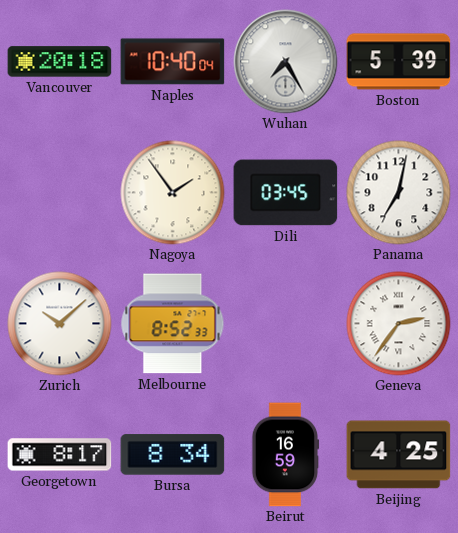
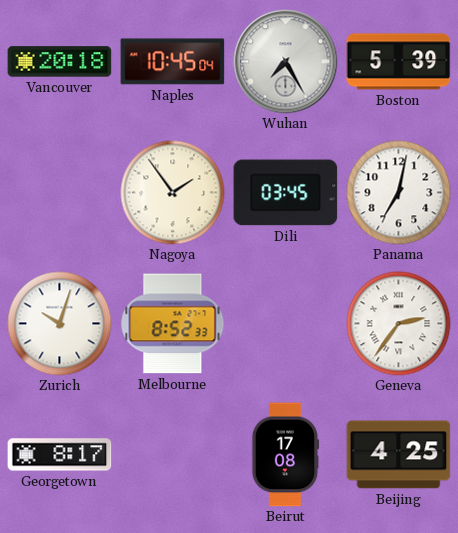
Naples: 10:40 -> 10:45 (173, 62)
Zurich: 10:08 -> 10:03 (60, 324)
Bursa: 8:34 -> none (173, 455)
Beirut: 16:59 -> 17:08 (285, 455)
